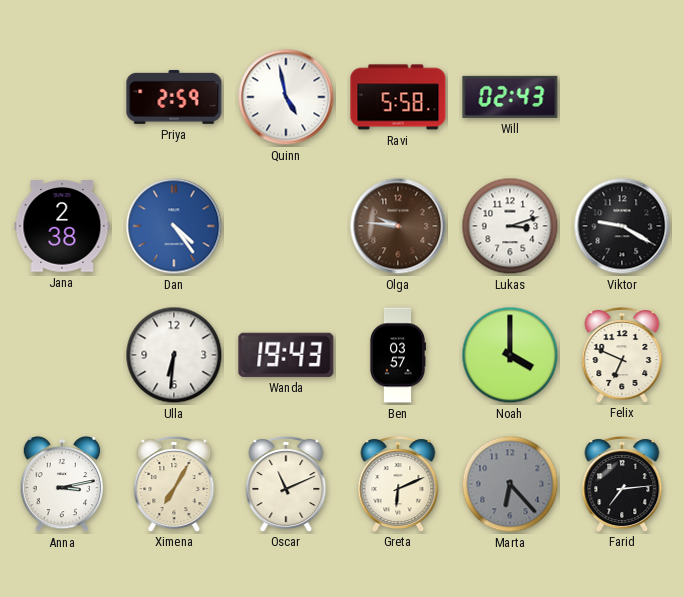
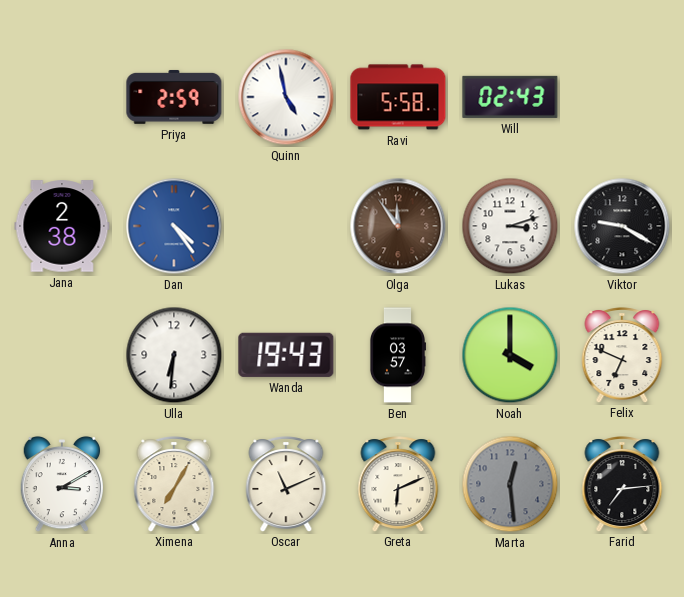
Olga: 9:46 -> 11:54 (398, 226)
Anna: 3:13 -> 3:10 (61, 484)
Marta: 6:23 -> 12:29 (510, 484)
